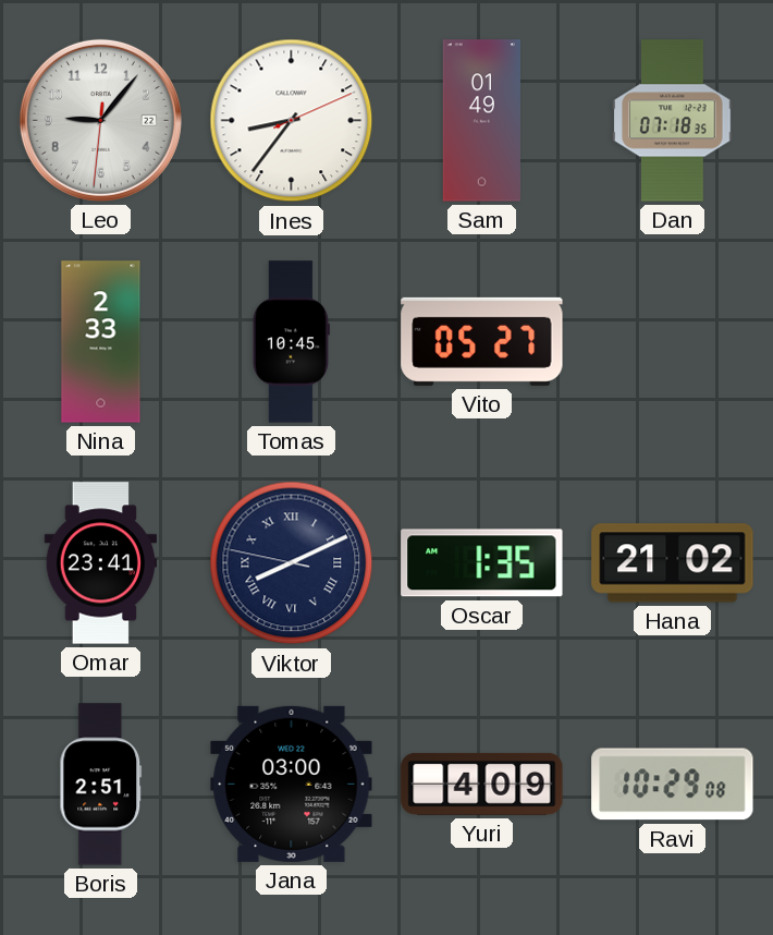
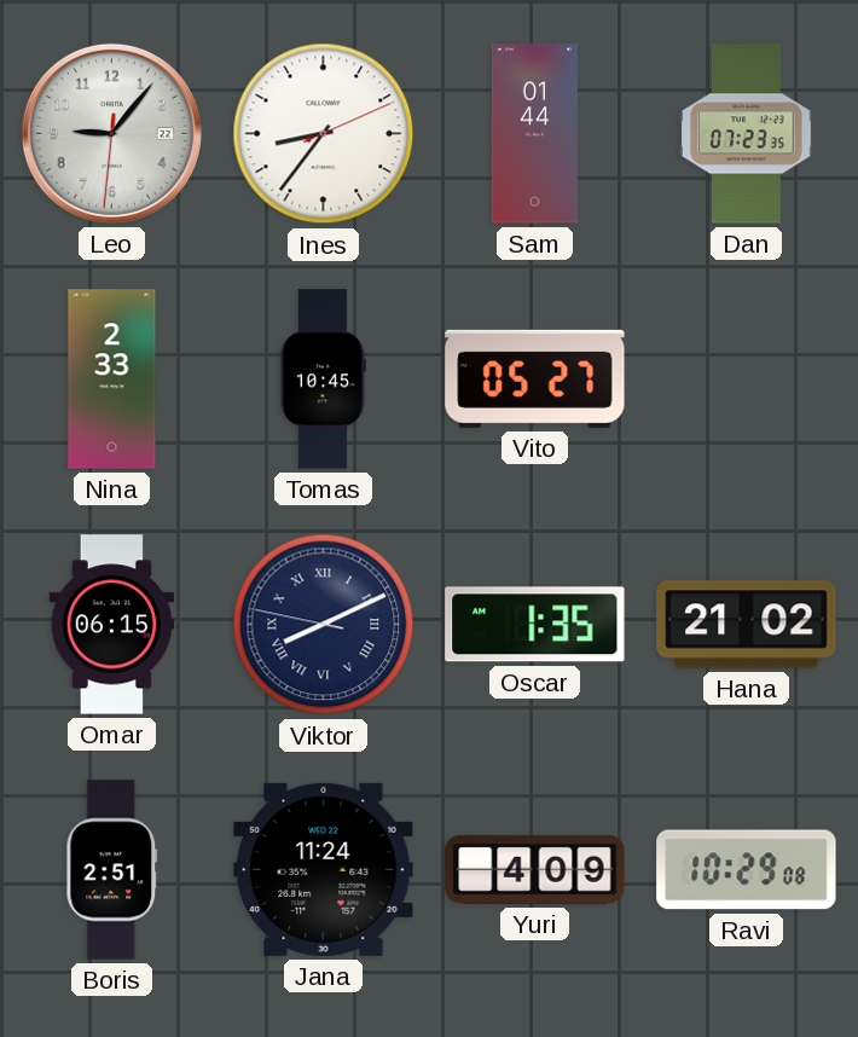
Sam: 01:49 -> 01:44 (534, 134)
Dan: 07:18 -> 07:23 (747, 134)
Omar: 23:41 -> 06:15 (111, 625)
Jana: 03:00 -> 11:24 (324, 869)
